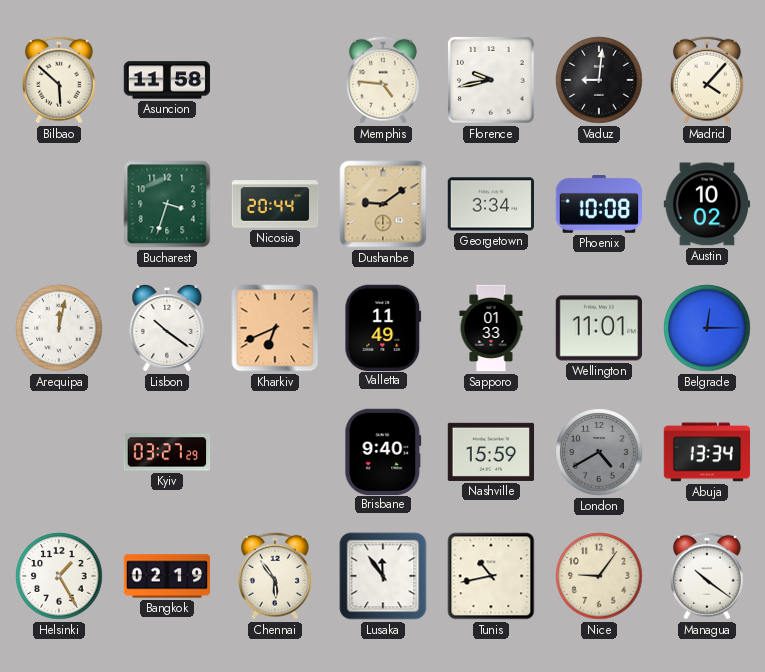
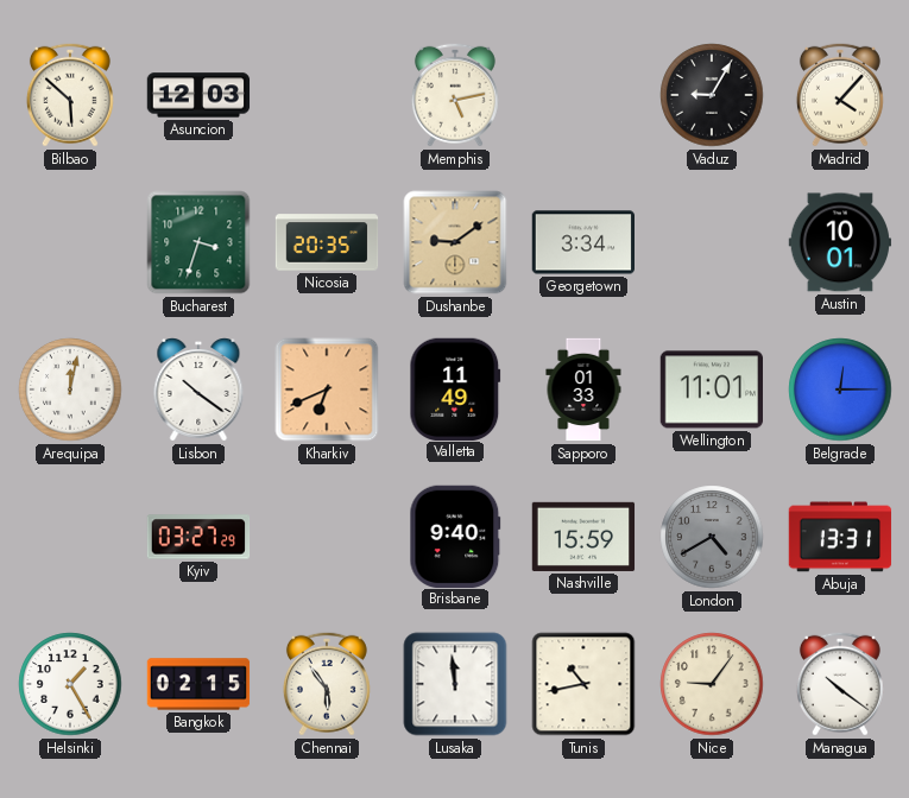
Asuncion: 11:58 -> 12:03 (198, 95)
Memphis: 4:46 -> 5:13 (455, 95)
Florence: 9:43 -> none (491, 80)
Vaduz: 9:01 -> 9:05 (712, 95)
Nicosia: 20:44 -> 20:35 (327, 242)
Phoenix: 10:08 -> none (599, 205)
Austin: 10:02 -> 10:01 (840, 242)
Abuja: 13:34 -> 13:31 (840, 537)
Bangkok: 02:19 -> 02:15 (198, 684)
Lusaka: 11:54 -> 11:59 (455, 684)
